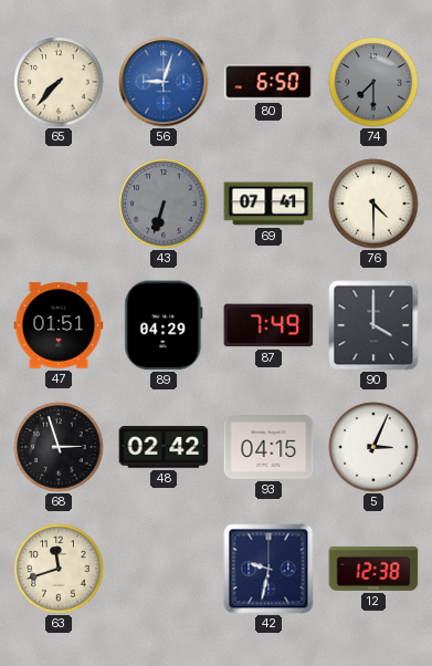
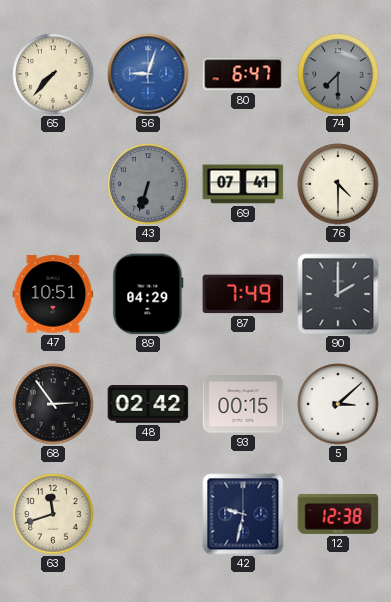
80: 6:50 -> 6:47 (243, 74)
47: 01:51 -> 10:51 (53, 294)
90: 4:00 -> 2:00 (338, 294)
68: 2:57 -> 2:54 (53, 404)
93: 04:15 -> 00:15 (243, 404)
5: 3:04 -> 3:08 (338, 404)
